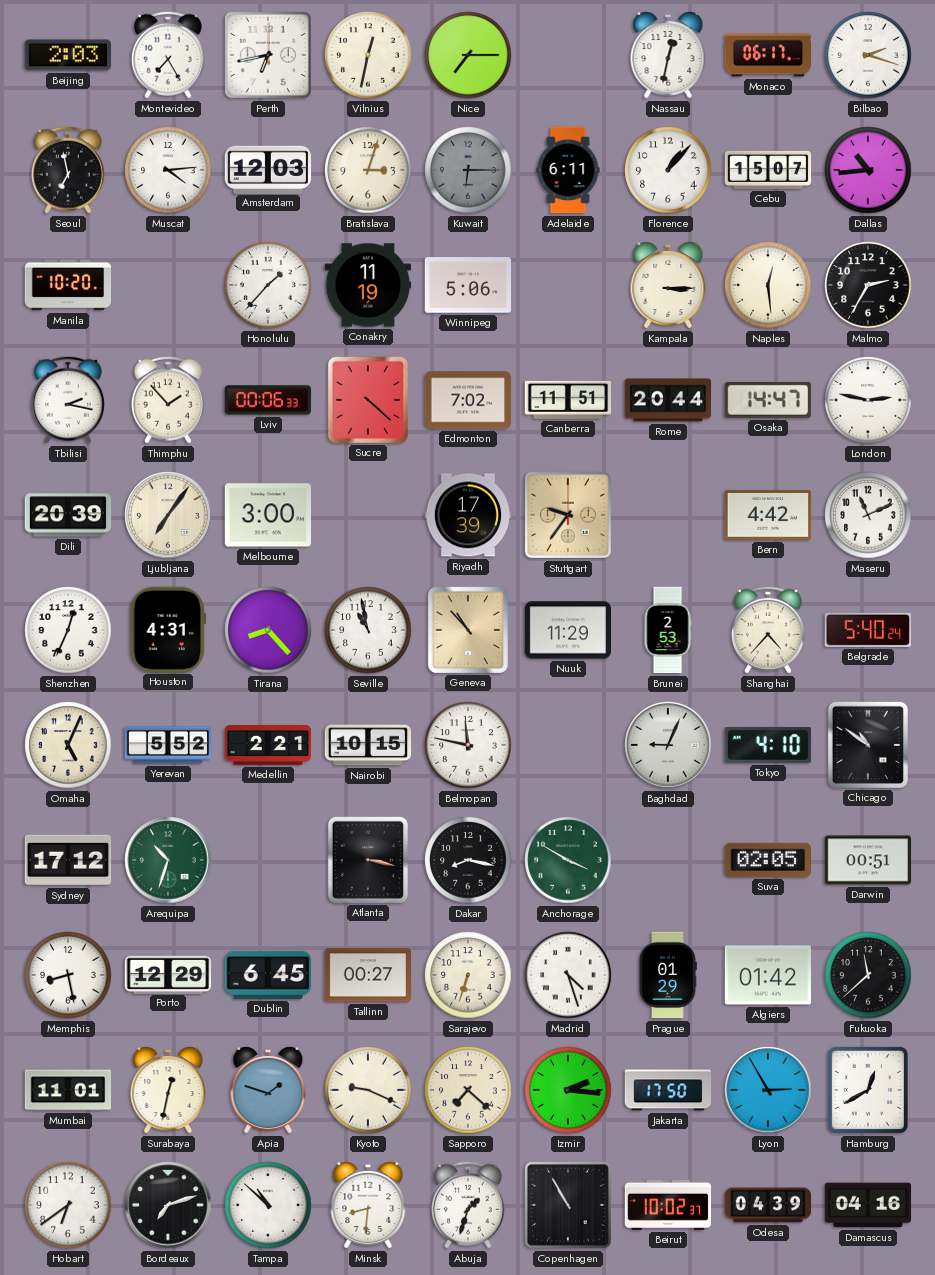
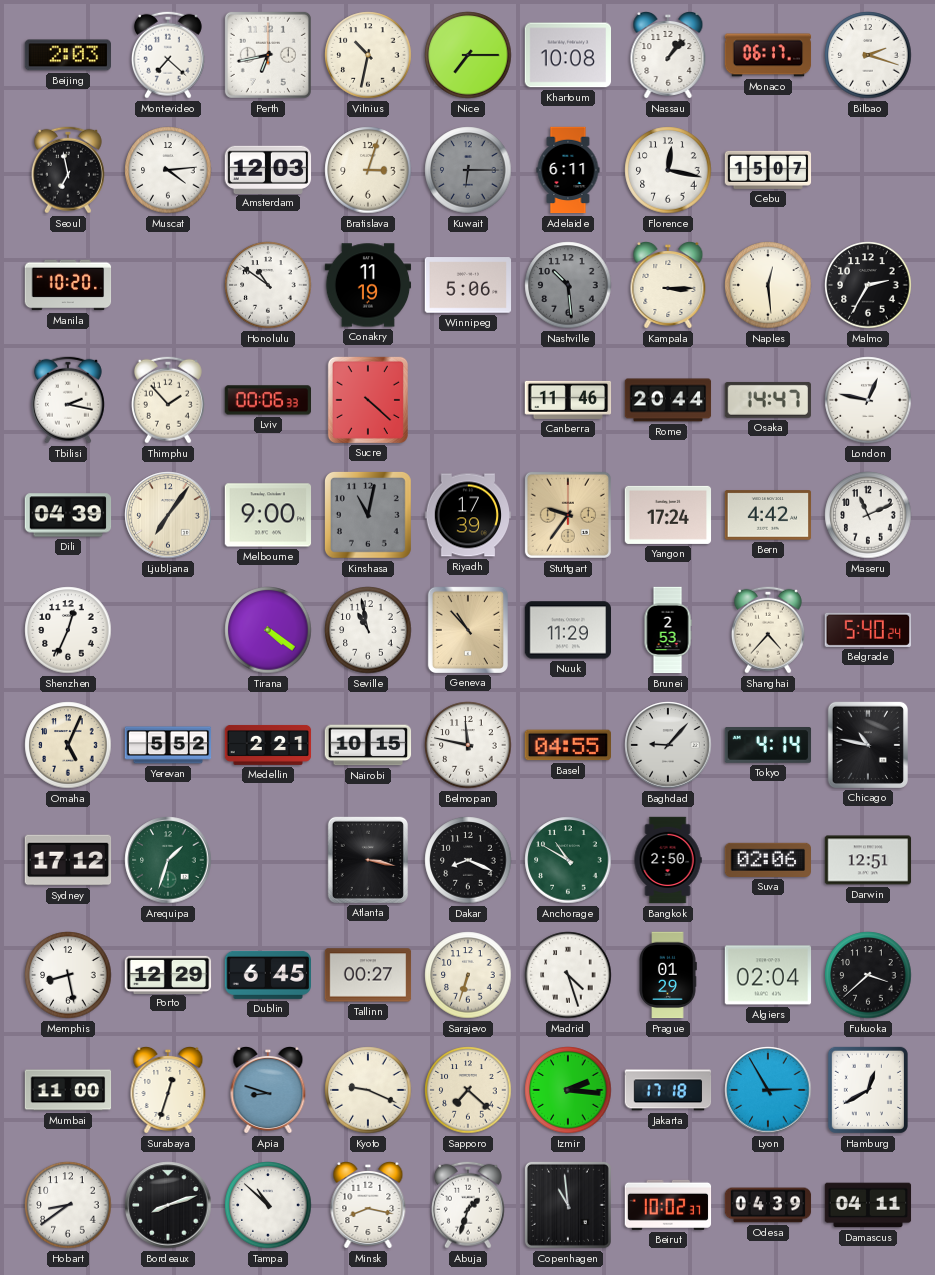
Montevideo: 7:25 -> 7:22 (168, 55)
Vilnius: 12:32 -> 10:32 (368, 55)
Khartoum: none -> 10:08 (567, 55)
Nassau: 12:32 -> 1:07 (668, 56)
Florence: 1:07 -> 12:17 (668, 170)
Dallas: 10:44 -> none (868, 170)
Honolulu: 1:37 -> 10:51 (268, 285)
Nashville: none -> 10:29 (568, 285)
Edmonton: 7:02 -> none (468, 400)
Canberra: 11:51 -> 11:46 (568, 400)
London: 2:47 -> 12:47 (868, 400)
Dili: 20:39 -> 04:39 (68, 515)
Melbourne: 3:00 -> 9:00 (268, 515)
Kinshasa: none -> 11:02 (368, 515)
Yangon: none -> 17:24 (668, 515)
Houston: 4:31 -> none (168, 629)
Tirana: 8:23 -> 4:21 (268, 630)
Basel: none -> 04:55 (567, 745)
Baghdad: 9:04 -> 9:07 (668, 745)
Tokyo: 4:10 -> 4:14 (768, 745)
Chicago: 10:51 -> 10:47 (868, 744)
Arequipa: 10:33 -> 1:33 (168, 860)
Dakar: 8:17 -> 8:19 (468, 860)
Anchorage: 3:50 -> 10:50 (568, 860)
Bangkok: none -> 2:50 (668, 860)
Suva: 02:05 -> 02:06 (767, 860)
Darwin: 00:51 -> 12:51 (868, 860)
Algiers: 01:42 -> 02:04 (768, 975)
Fukuoka: 11:38 -> 3:38 (868, 975)
Mumbai: 11:01 -> 11:00 (68, 1090)
Surabaya: 12:32 -> 12:33 (168, 1091)
Apia: 1:48 -> 8:48 (268, 1091)
Jakarta: 17:50 -> 17:18 (668, 1090)
Hobart: 6:39 -> 8:39 (68, 1205)
Bordeaux: 7:12 -> 8:12 (168, 1205)
Minsk: 8:31 -> 8:17 (368, 1206)
Copenhagen: 10:55 -> 10:59 (568, 1205)
Damascus: 04:16 -> 04:11 (868, 1205)
